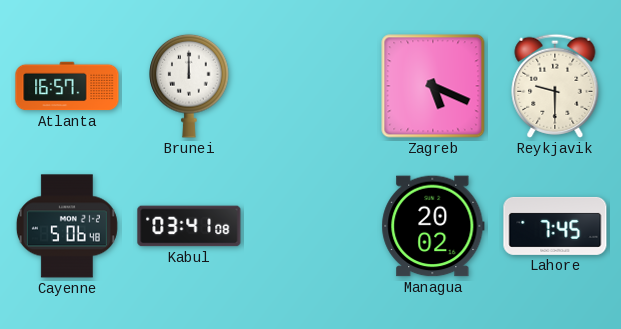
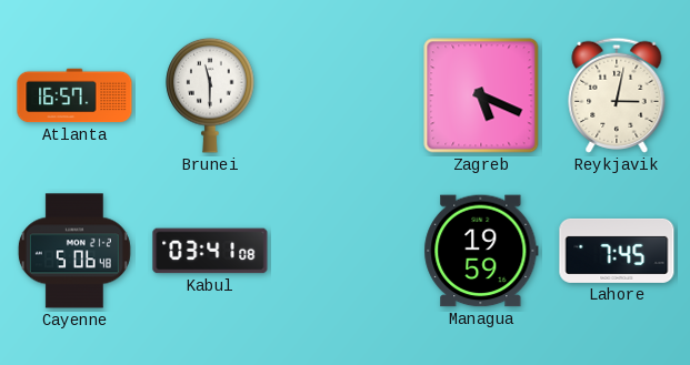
Brunei: 12:00 -> 11:30 (210, 95)
Reykjavik: 9:30 -> 3:02 (617, 95)
Managua: 20:02 -> 19:59 (481, 251)
